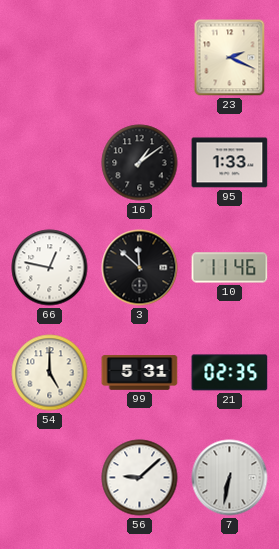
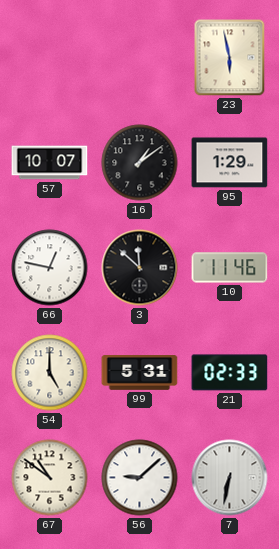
23: 2:19 -> 5:58 (230, 58)
57: none -> 10:07 (50, 163)
95: 1:33 -> 1:29 (230, 163)
21: 02:35 -> 02:33 (230, 373)
67: none -> 10:51 (50, 478)
